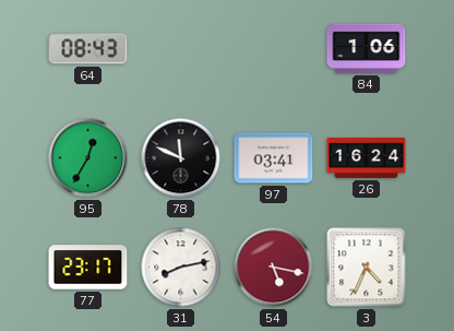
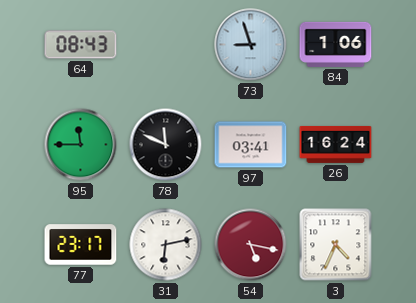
73: none -> 8:57 (251, 45)
95: 12:35 -> 11:45 (81, 145)
31: 8:13 -> 6:13 (166, 245)
